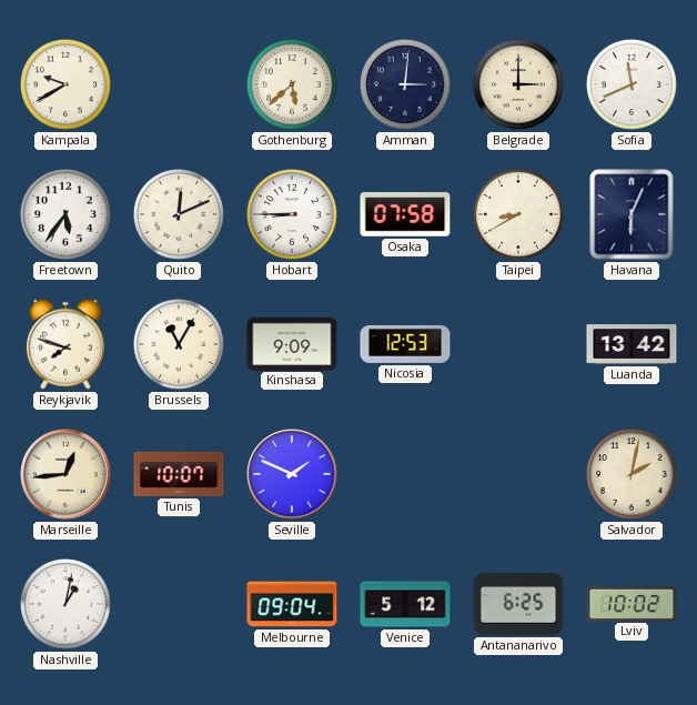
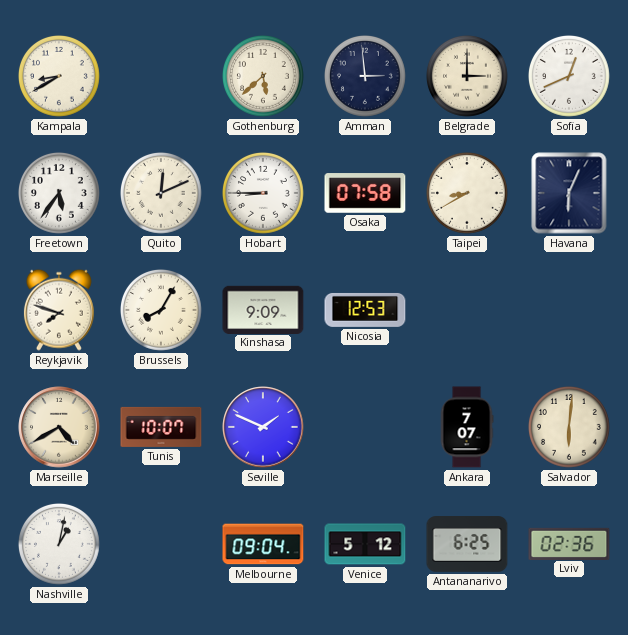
Kampala: 9:40 -> 8:40 (60, 77)
Amman: 3:01 -> 2:59 (366, 77)
Sofia: 11:41 -> 12:41 (570, 77)
Brussels: 11:05 -> 8:05 (162, 311)
Luanda: 13:42 -> none (632, 344)
Marseille: 12:44 -> 4:40 (59, 427)
Ankara: none -> 7:07 (467, 427)
Salvador: 2:02 -> 6:01 (570, 428)
Lviv: 10:02 -> 02:36 (569, 543)
